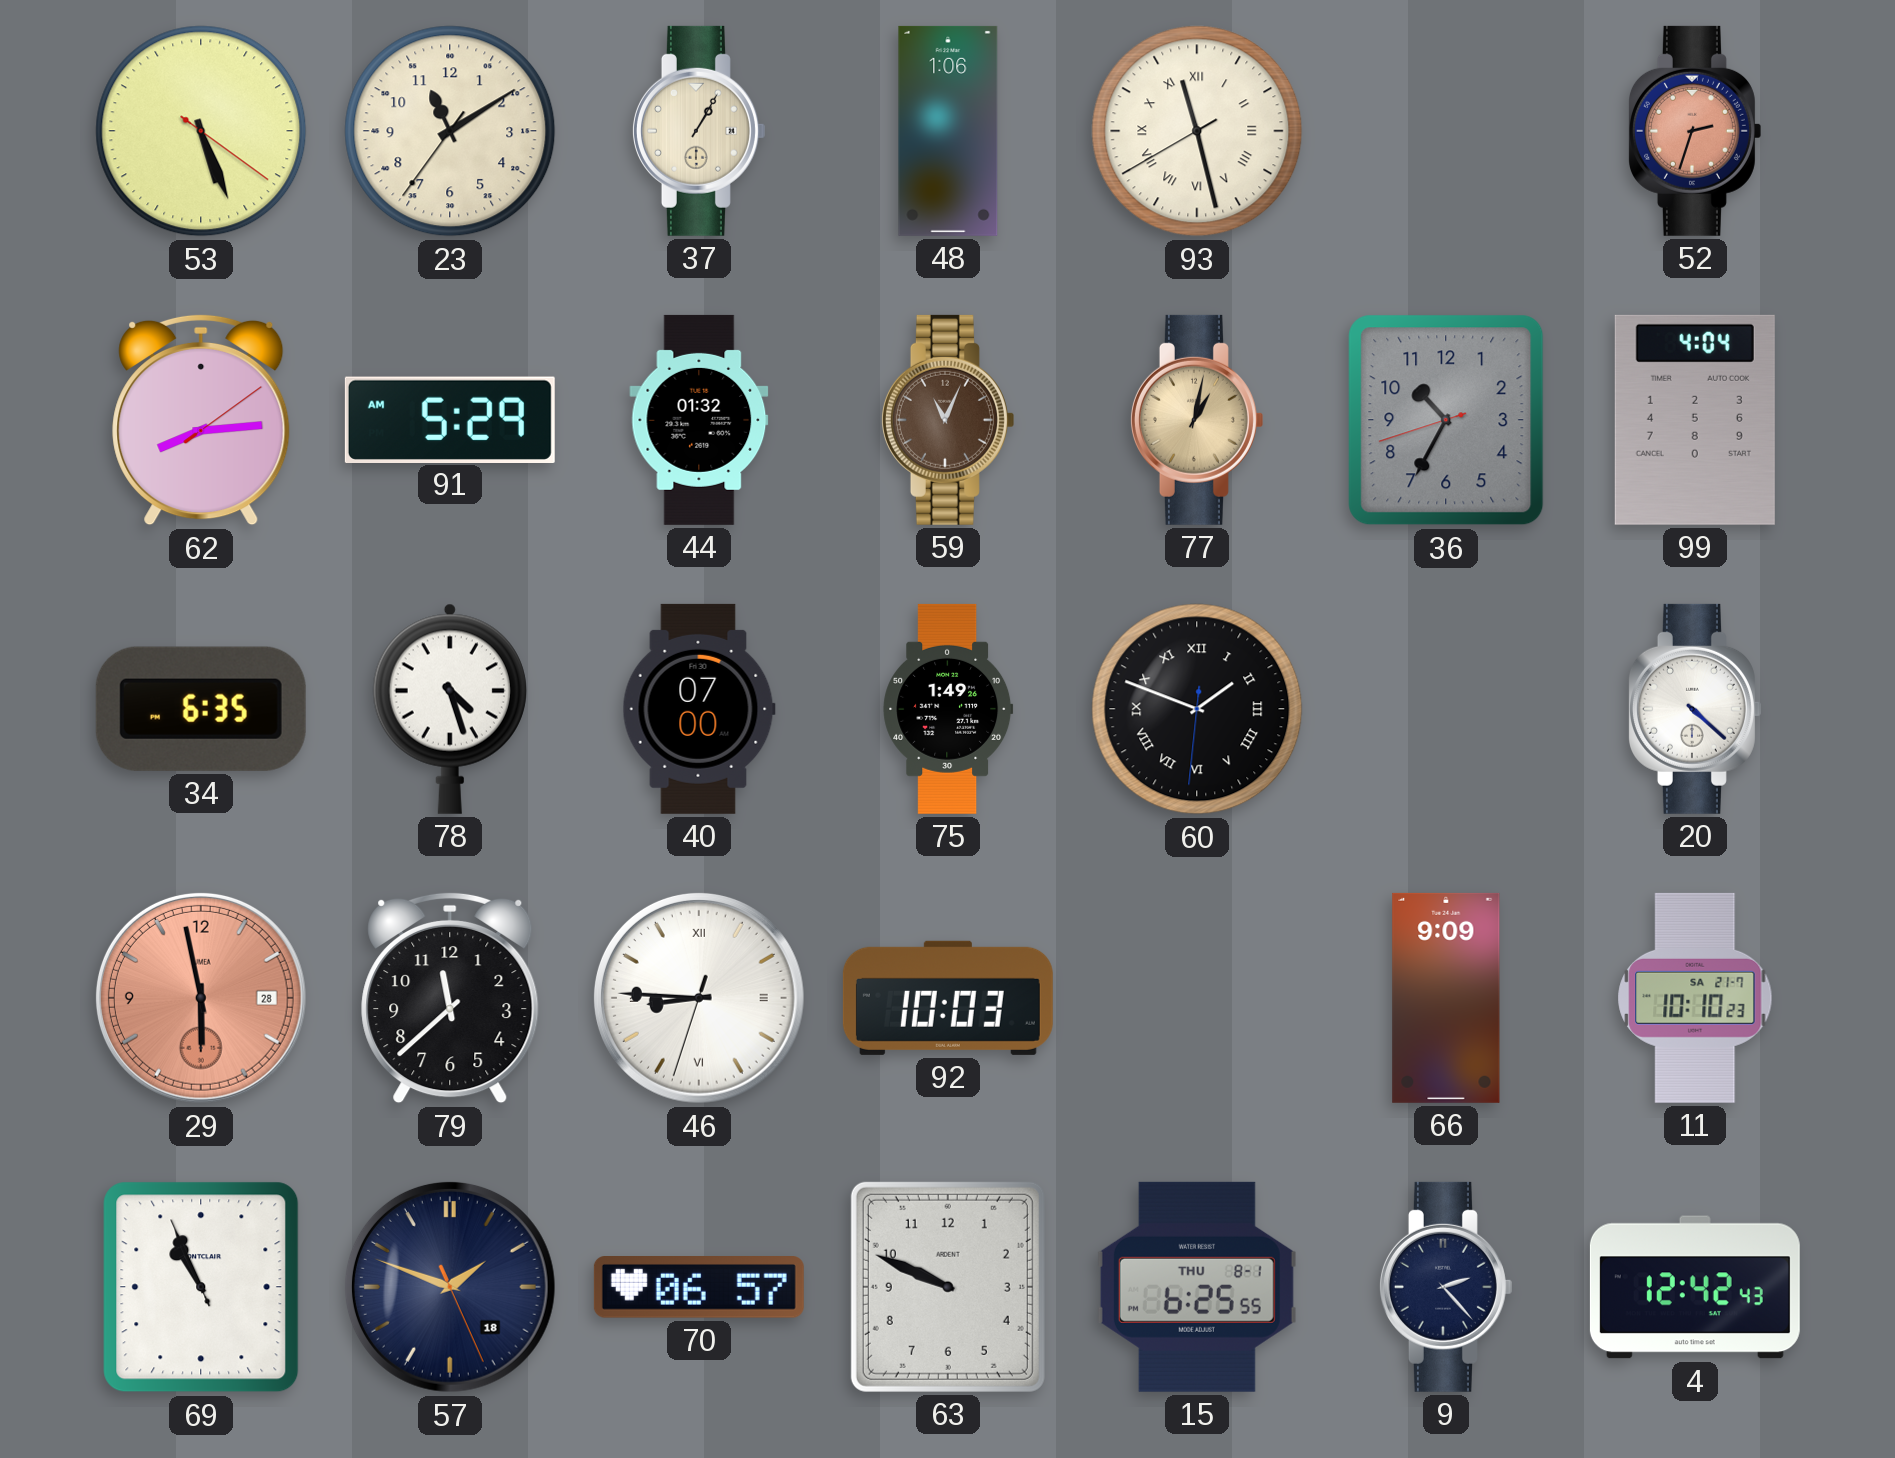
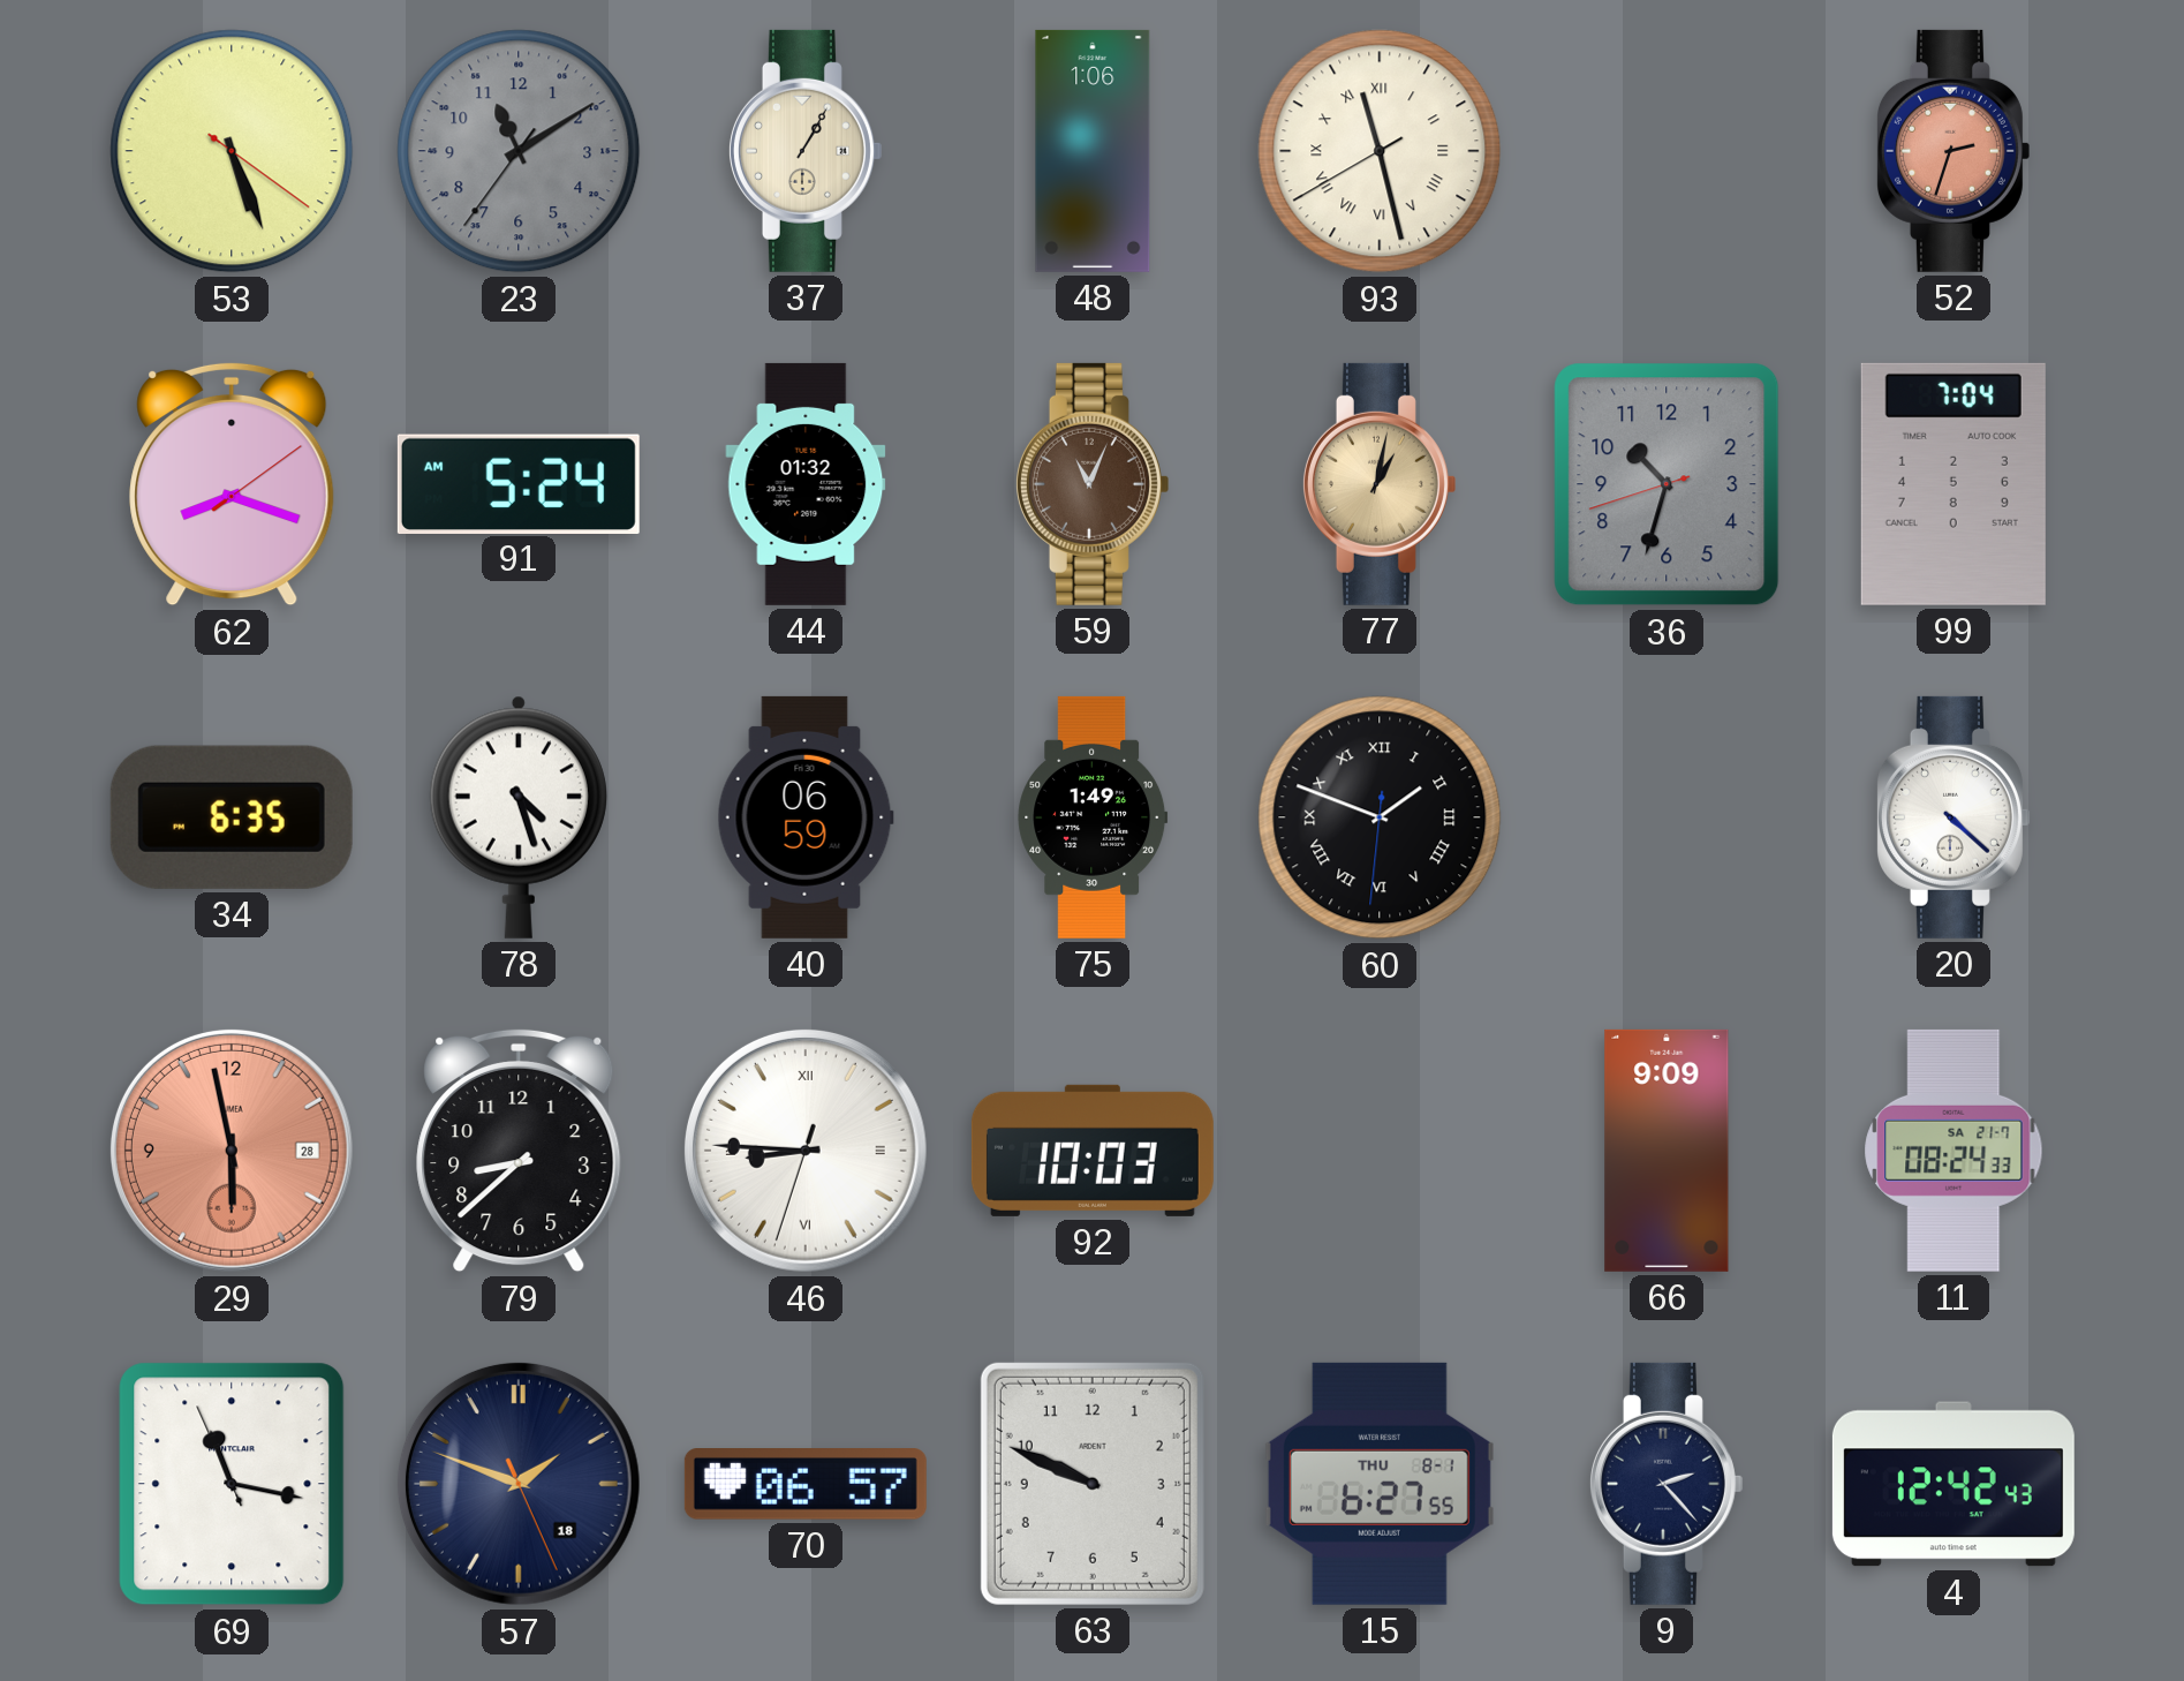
23 dial: cream -> grey (519, 151)
62: 8:14 -> 8:18 (232, 484)
91: 5:29 -> 5:24 (519, 483)
36: 10:34 -> 10:32 (1667, 484)
99: 4:04 -> 7:04 (1953, 484)
40: 07:00 -> 06:59 (806, 817)
79: 11:38 -> 8:38 (519, 1151)
11: 10:10 -> 08:24 (1953, 1151)
69: 10:55 -> 11:16 (232, 1484)
15: 6:25 -> 6:27 (1380, 1484)
